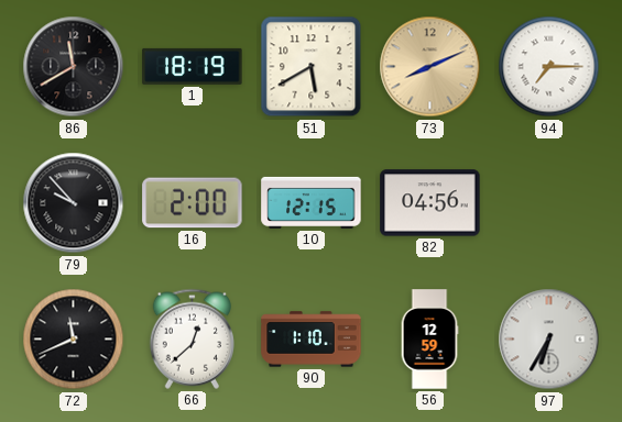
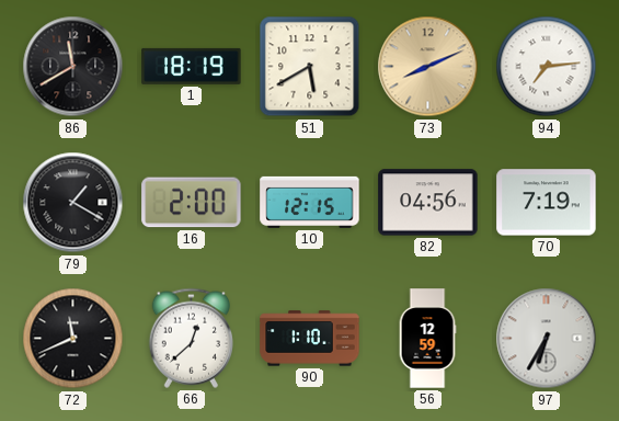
94: 7:15 -> 7:14 (547, 67)
79: 9:53 -> 1:20 (73, 203)
70: none -> 7:19 (547, 203)
